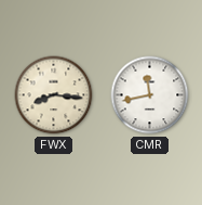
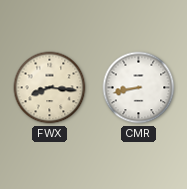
CMR: 11:43 -> 8:43 (139, 88)
